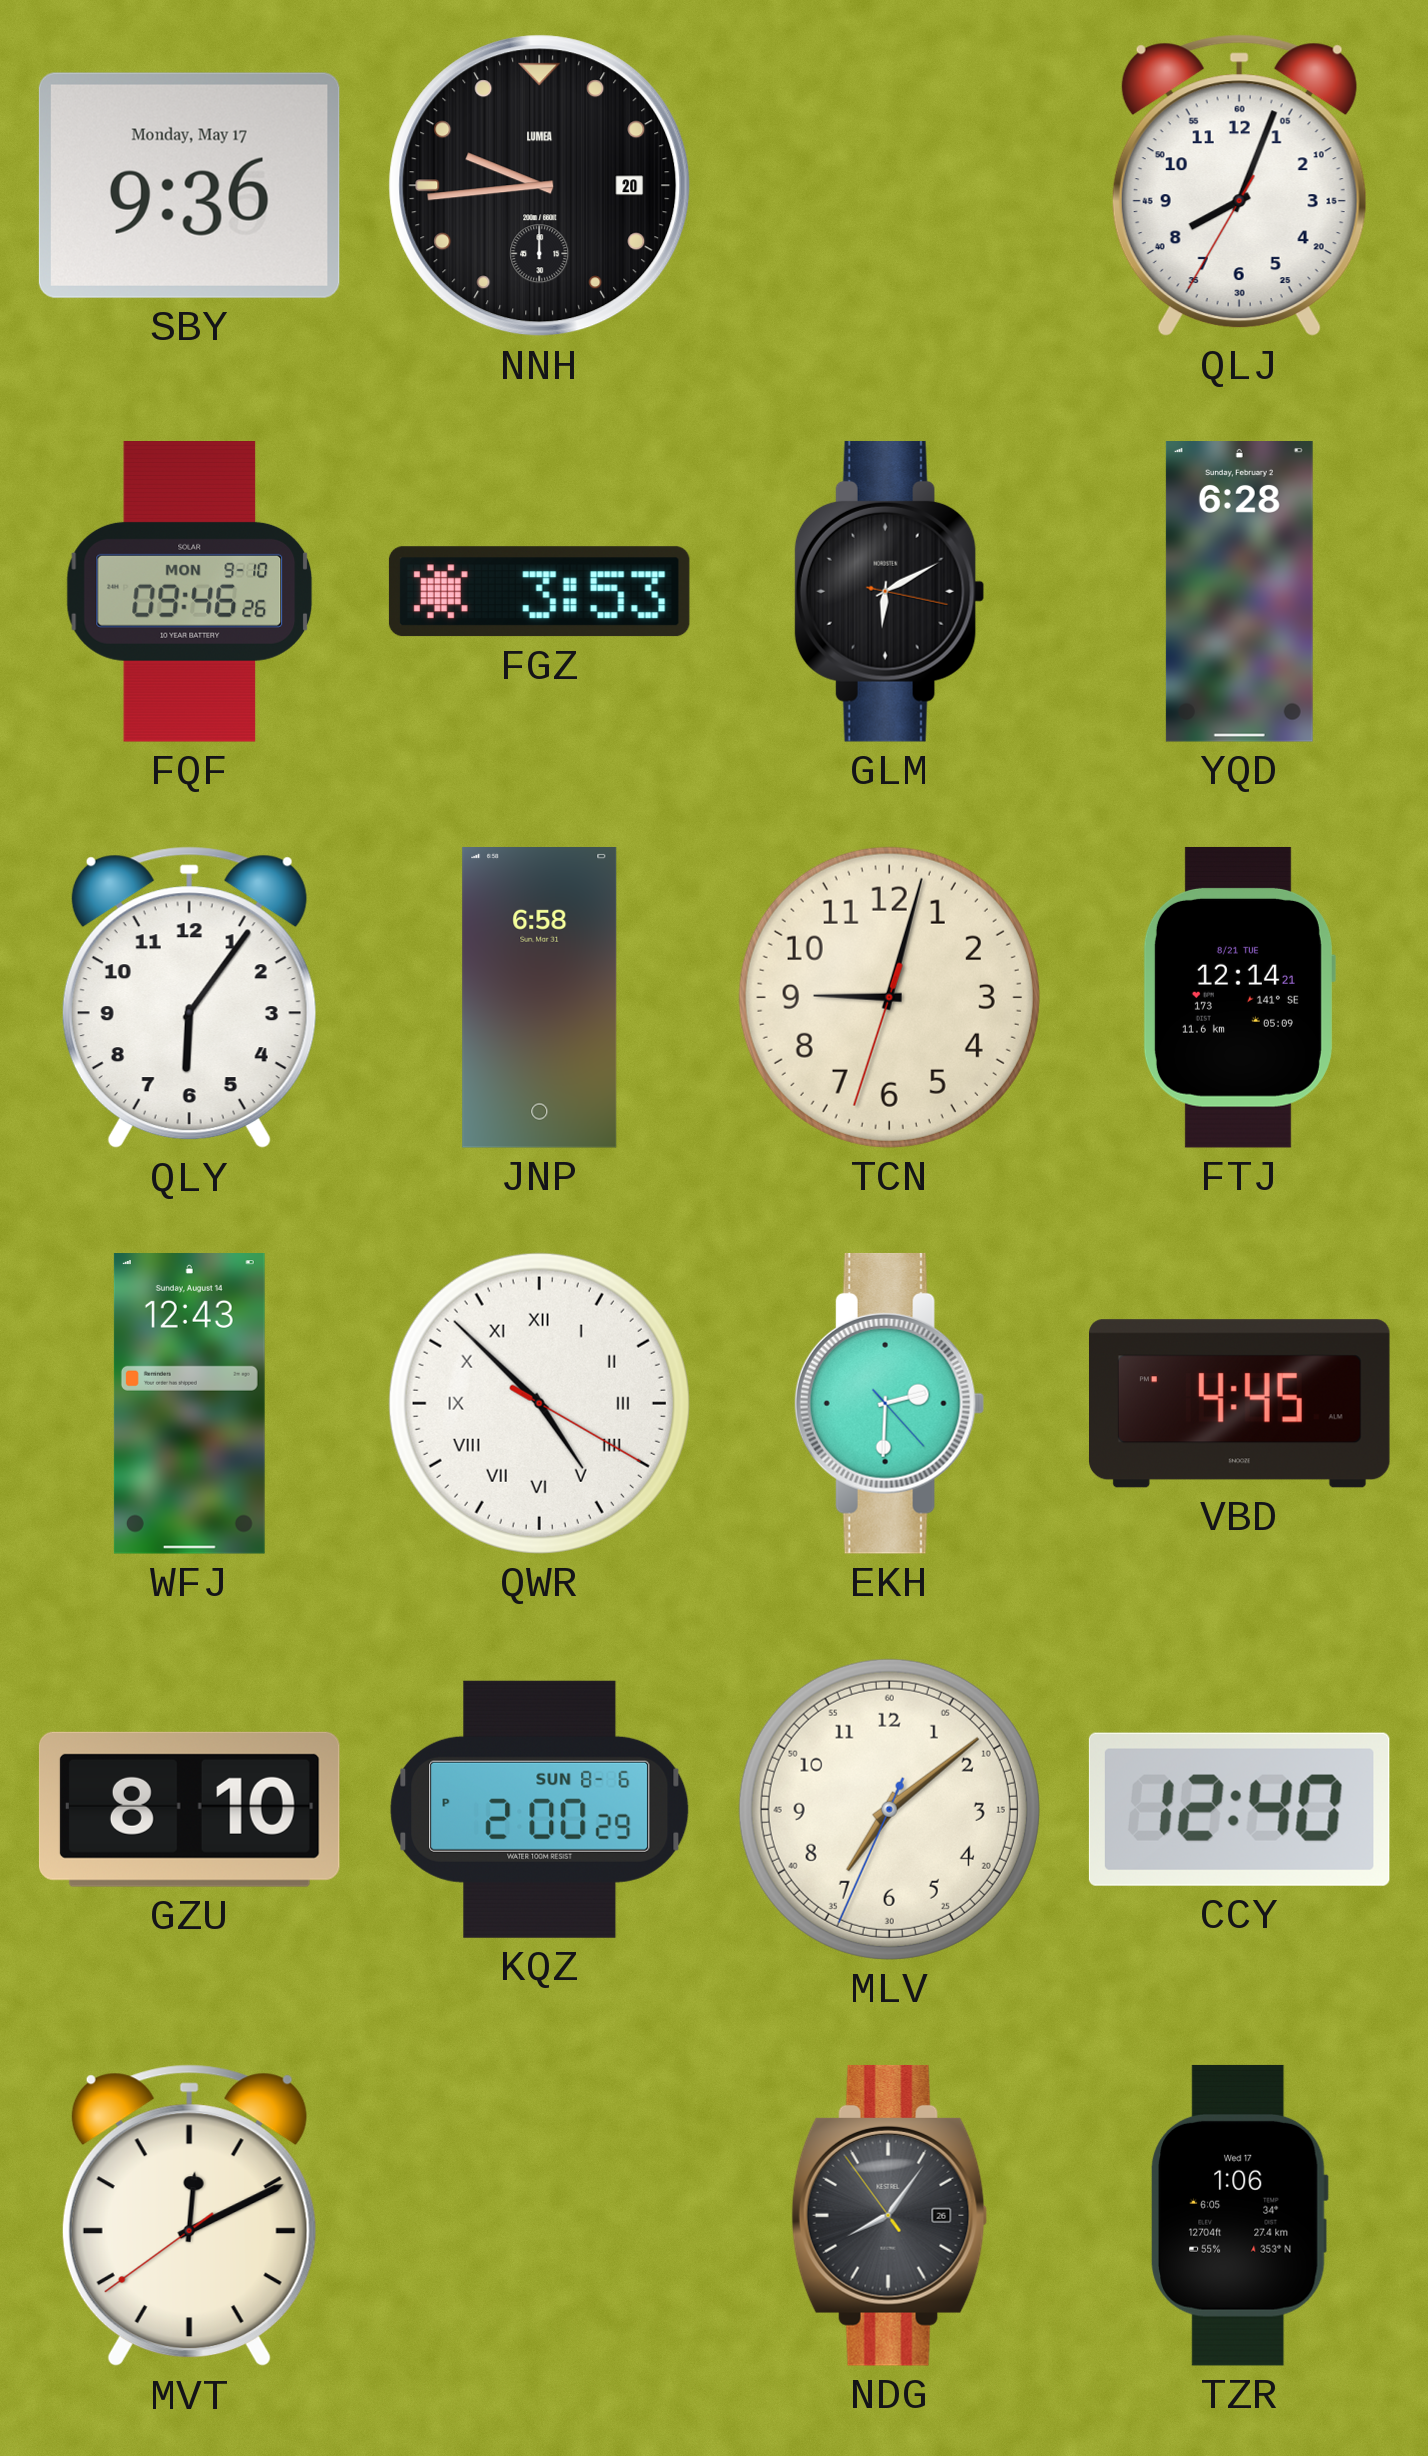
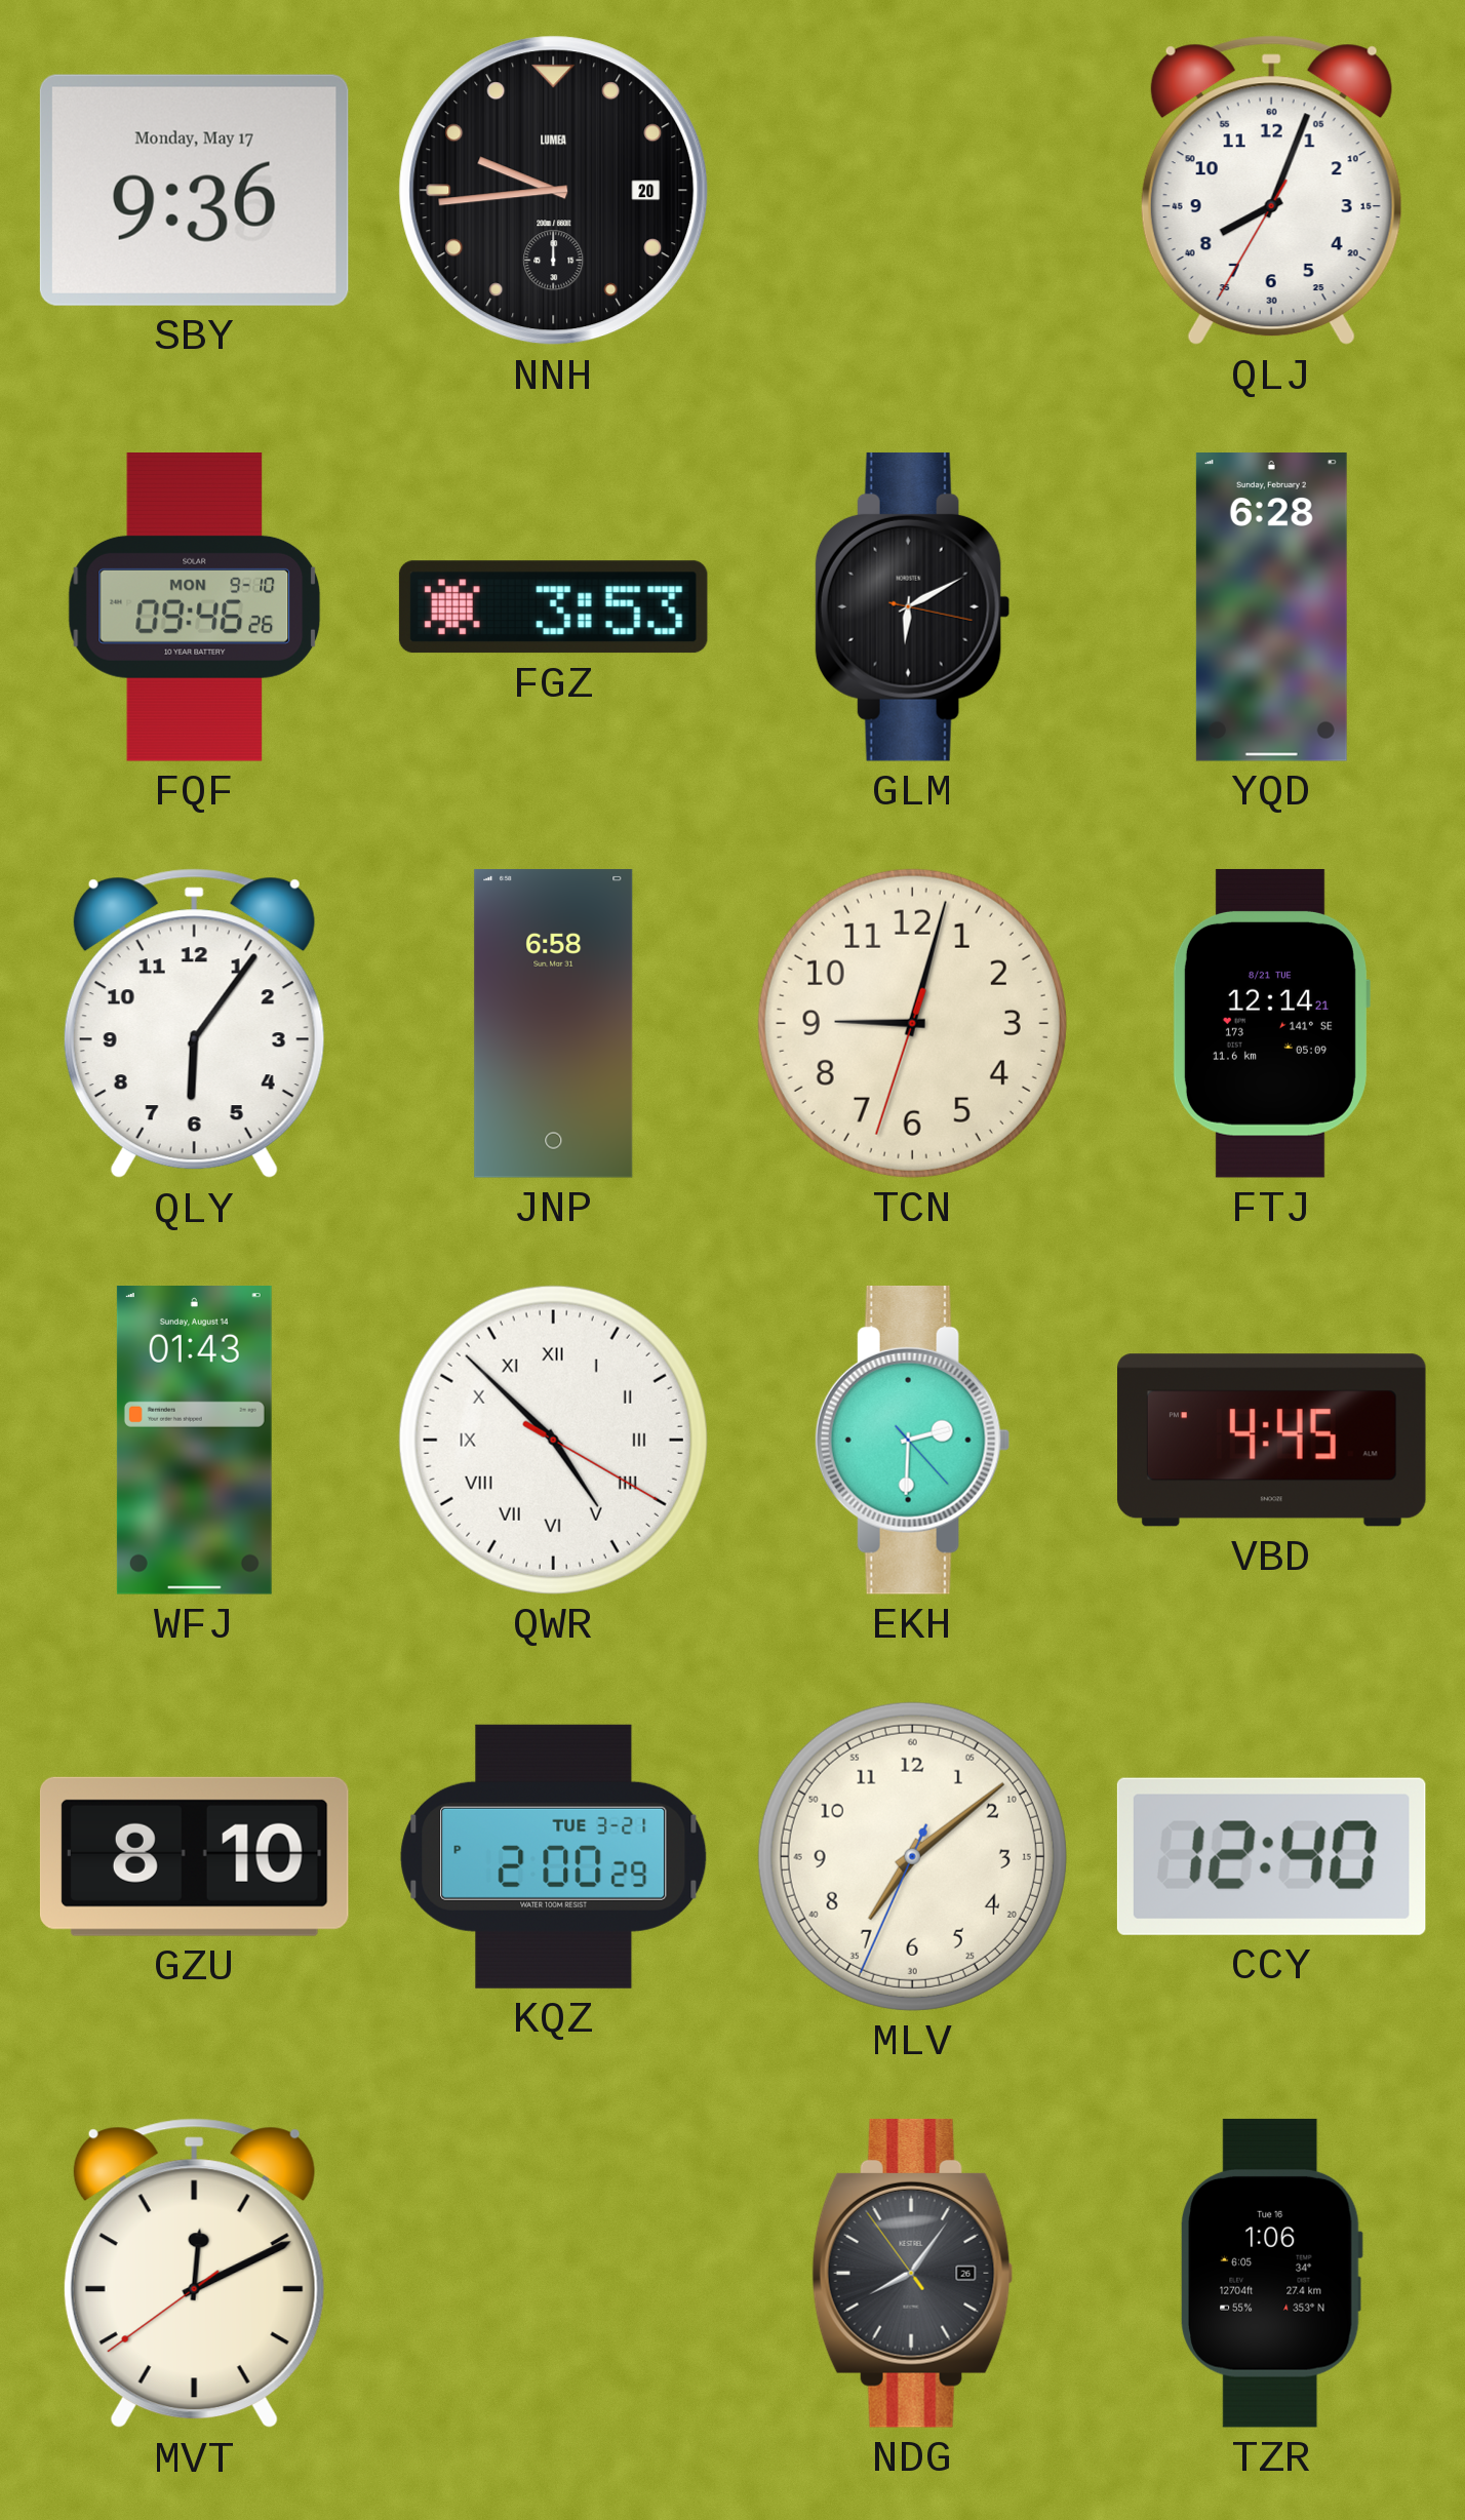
WFJ: 12:43 -> 01:43 (194, 1441)
KQZ date: SUN 8-6 -> TUE 3-21 (554, 1856)
TZR date: Wed 17 -> Tue 16 (1271, 2273)
